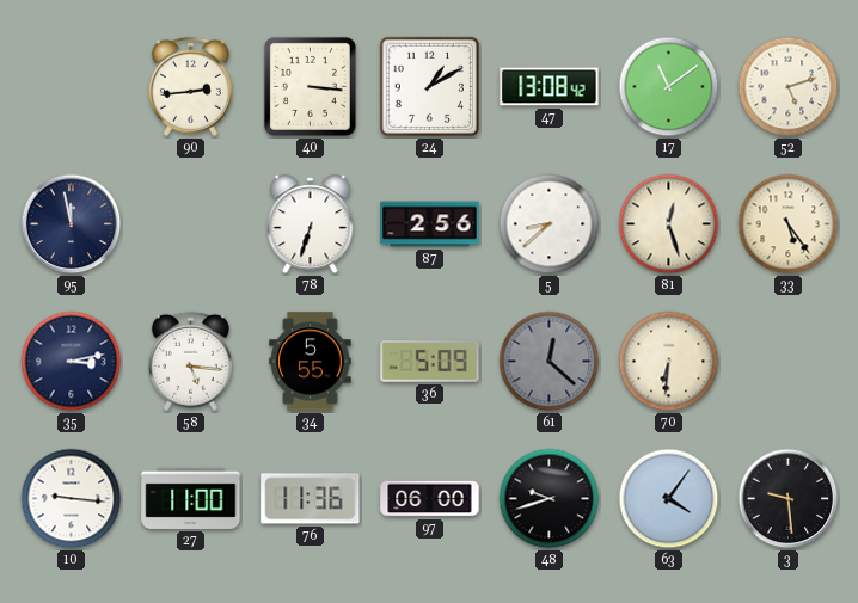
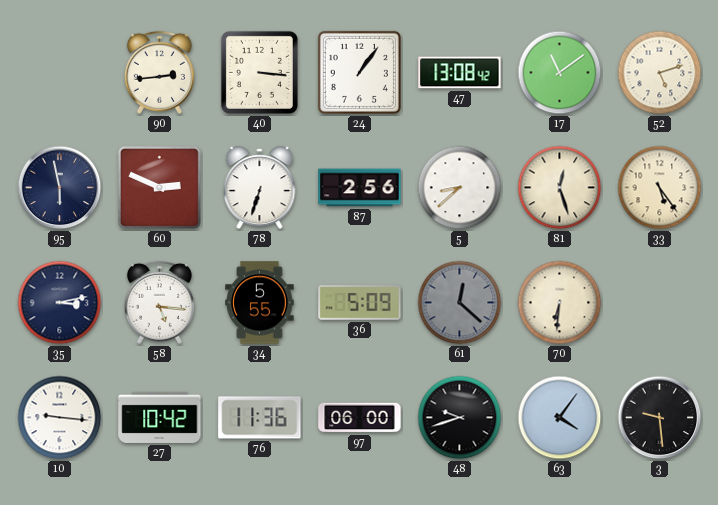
24: 1:10 -> 1:06 (359, 72)
95: 11:58 -> 5:58 (60, 188)
60: none -> 2:49 (159, 187)
27: 11:00 -> 10:42 (160, 417)
